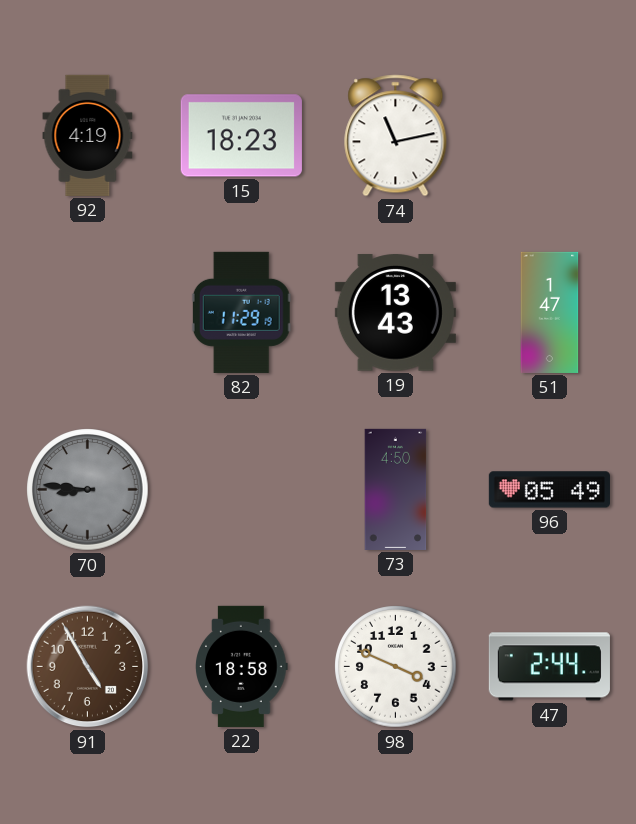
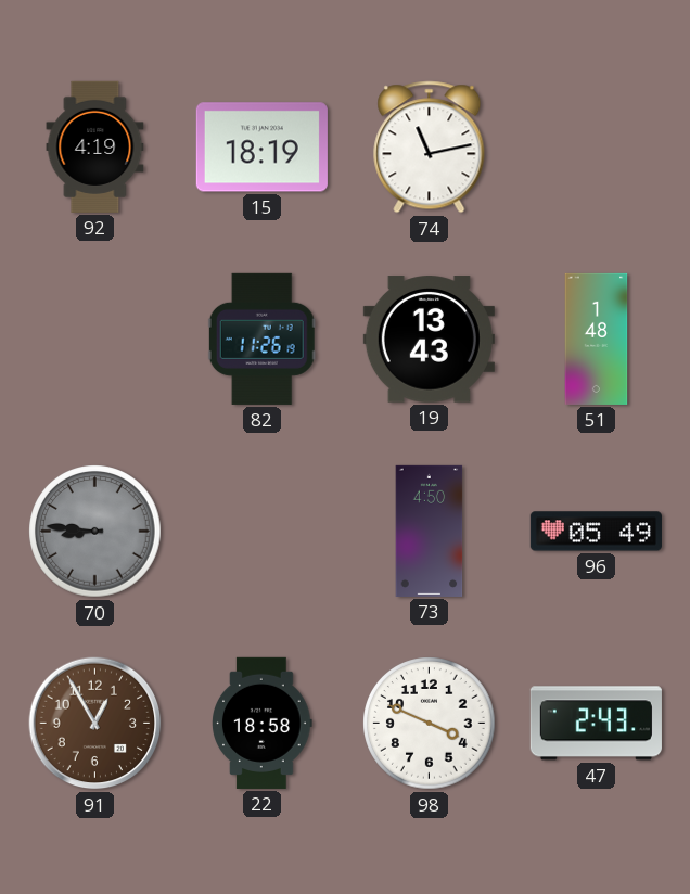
15: 18:23 -> 18:19 (261, 148)
82: 11:29 -> 11:26 (261, 339)
51: 1:47 -> 1:48 (597, 339)
91: 4:55 -> 12:55 (95, 724)
47: 2:44 -> 2:43 (596, 724)
